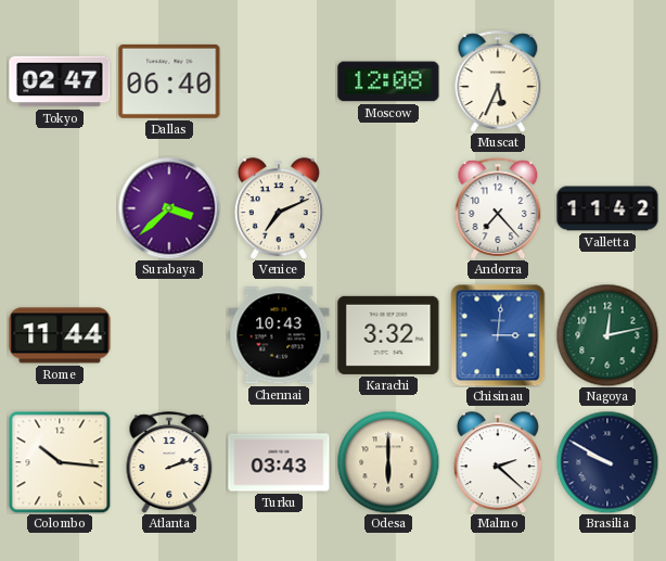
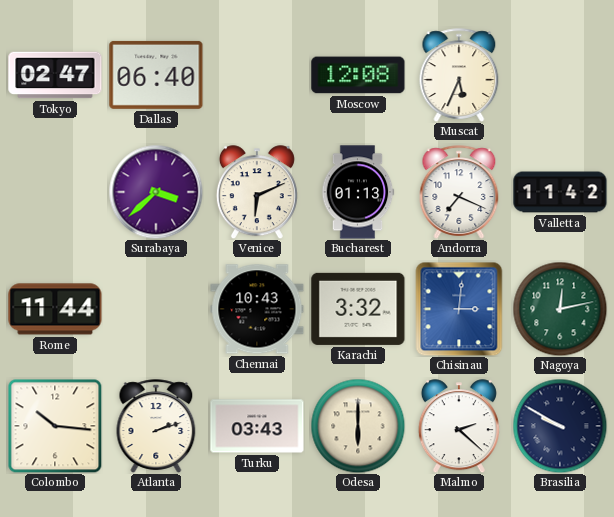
Venice: 7:11 -> 6:11 (257, 192)
Bucharest: none -> 01:13 (358, 192)
Andorra: 7:23 -> 7:19 (459, 192)
